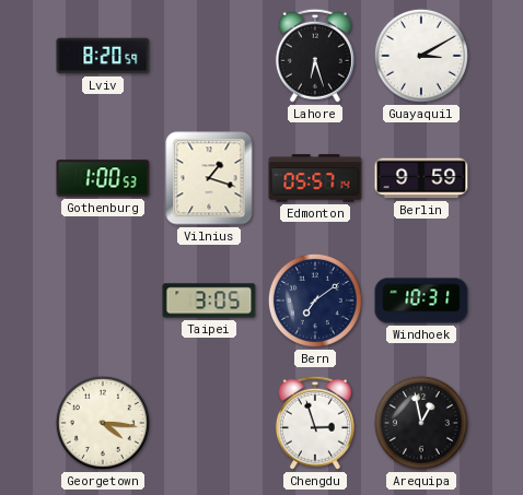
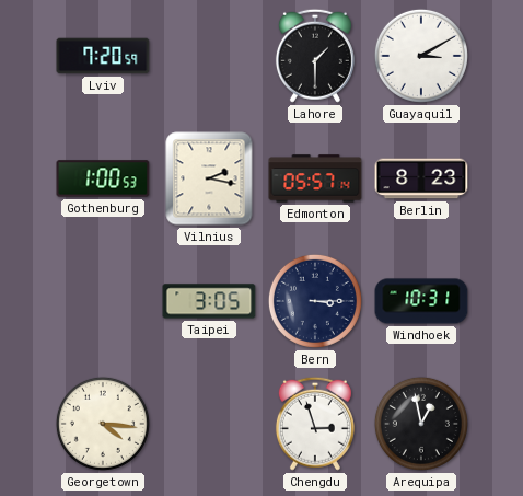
Lviv: 8:20 -> 7:20 (103, 56)
Lahore: 6:27 -> 1:30 (315, 56)
Vilnius: 1:18 -> 2:17 (209, 178)
Berlin: 9:59 -> 8:23 (421, 178)
Bern: 7:09 -> 3:15 (315, 301)
